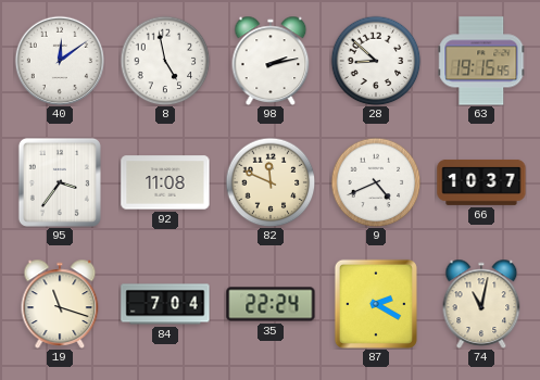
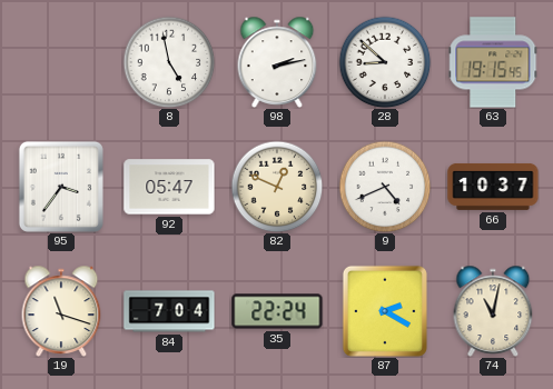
40: 12:09 -> none (60, 61)
92: 11:08 -> 05:47 (169, 187)
82: 11:49 -> 12:49 (277, 187)
